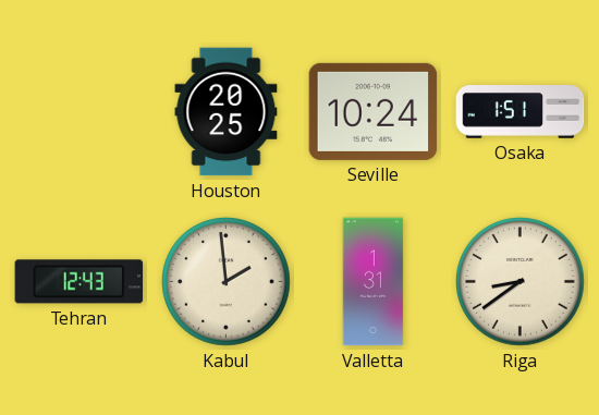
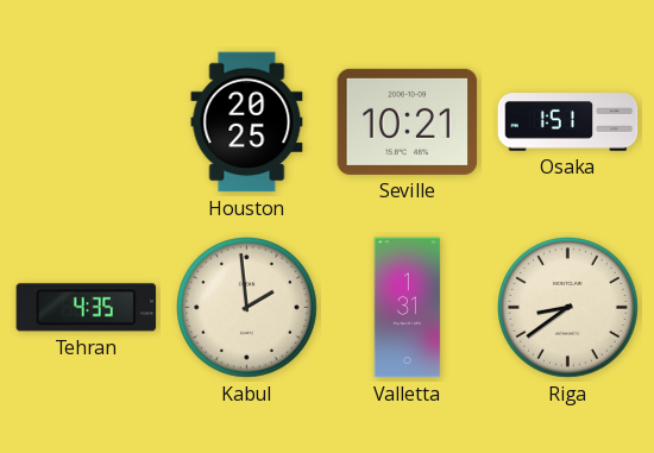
Seville: 10:24 -> 10:21 (408, 121)
Tehran: 12:43 -> 4:35 (87, 308)
